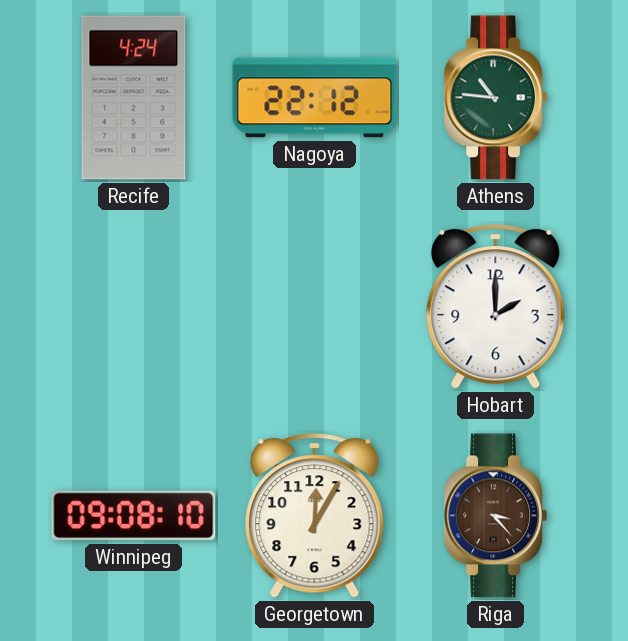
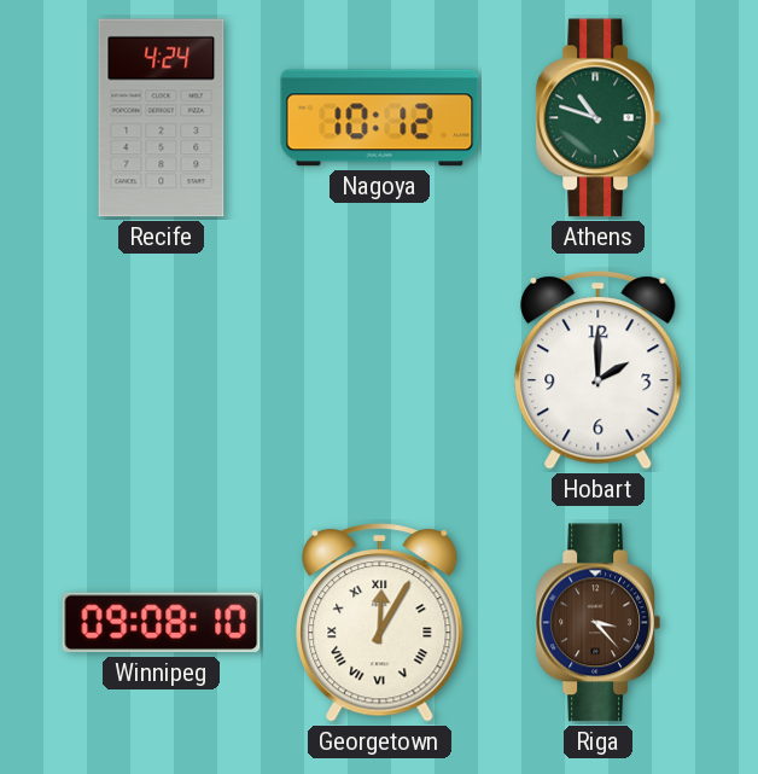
Nagoya: 22:12 -> 10:12 (380, 118)
Athens: 10:46 -> 10:48 (597, 118)
Georgetown numerals: Arabic -> Roman (380, 623)
